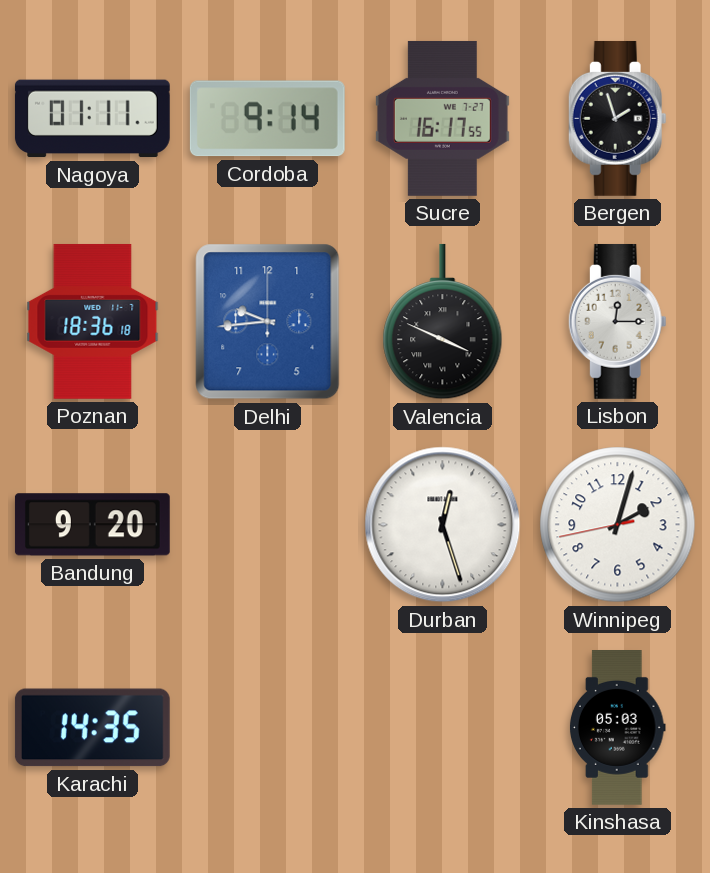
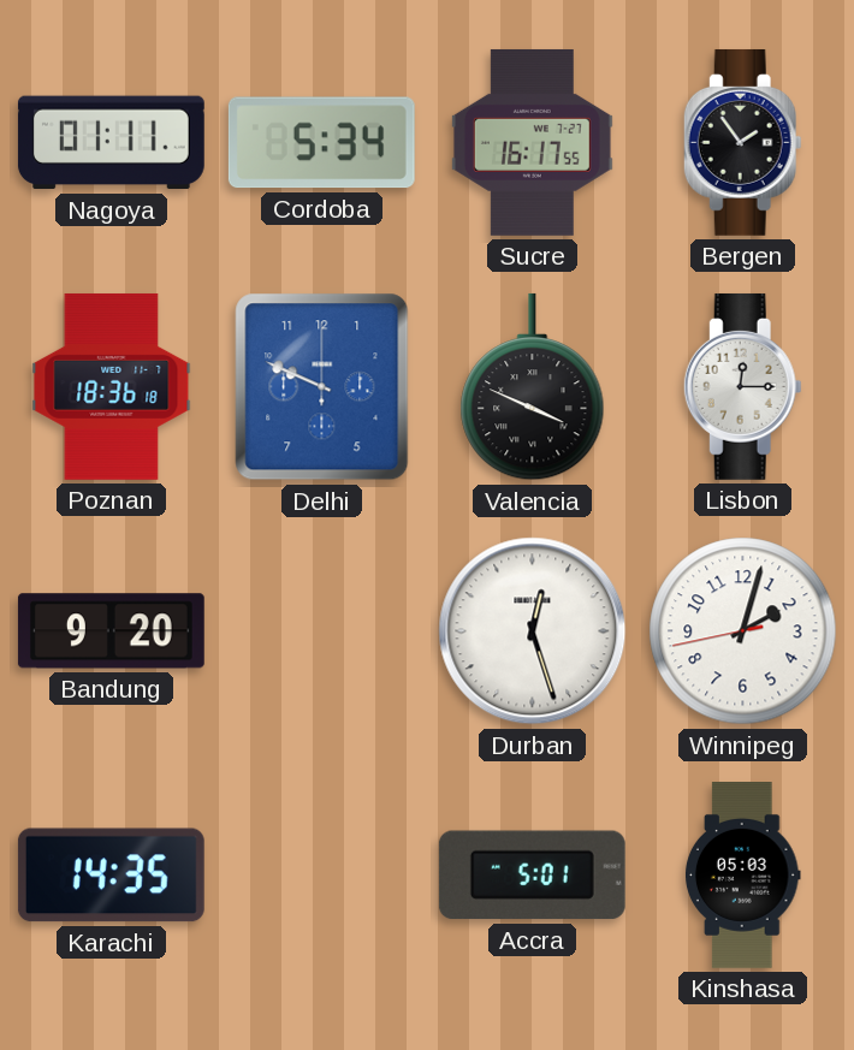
Cordoba: 9:14 -> 5:34 (321, 143)
Bergen: 1:57 -> 1:54 (742, 142)
Delhi: 9:44 -> 9:49 (322, 387)
Accra: none -> 5:01 (532, 876)
